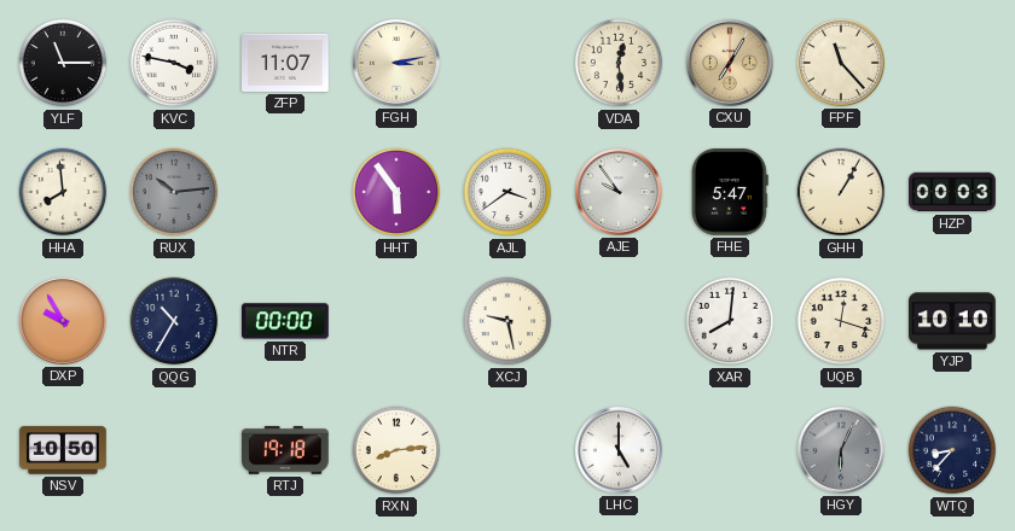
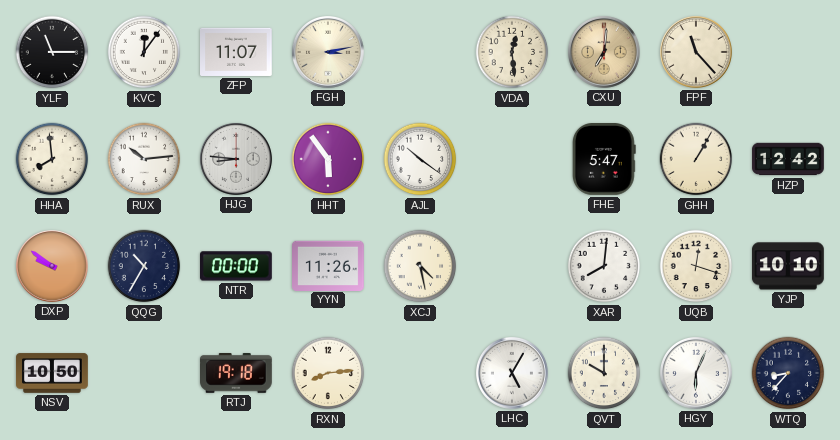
KVC: 3:47 -> 12:06 (144, 52)
CXU: 7:05 -> 7:01 (604, 52)
RUX dial: grey -> white (144, 159)
HJG: none -> 8:46 (236, 159)
AJL: 3:39 -> 10:21 (420, 159)
AJE: 9:54 -> none (619, 192)
HZP: 00:03 -> 12:42 (788, 159)
DXP: 9:55 -> 9:51 (52, 266)
YYN: none -> 11:26 (329, 265)
XCJ: 9:28 -> 4:28 (420, 266)
LHC: 5:00 -> 5:05 (512, 373)
QVT: none -> 10:00 (604, 373)
HGY dial: grey -> white (696, 373)
